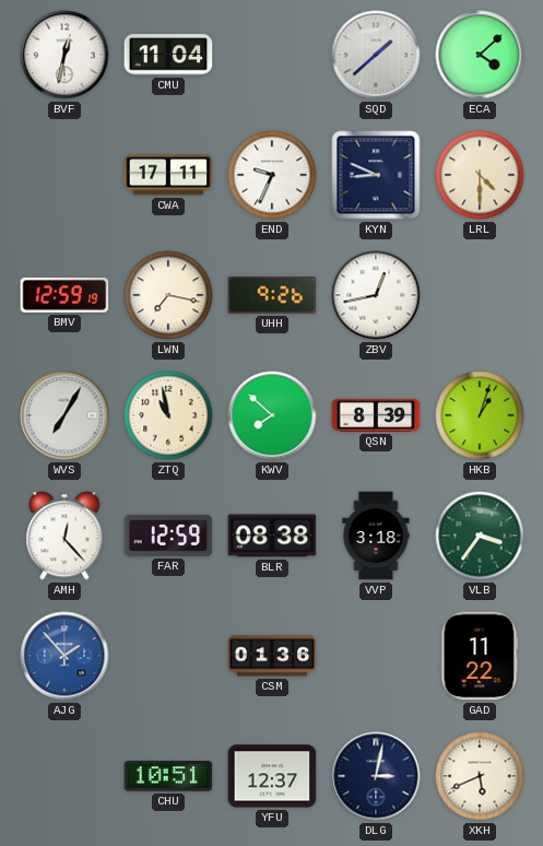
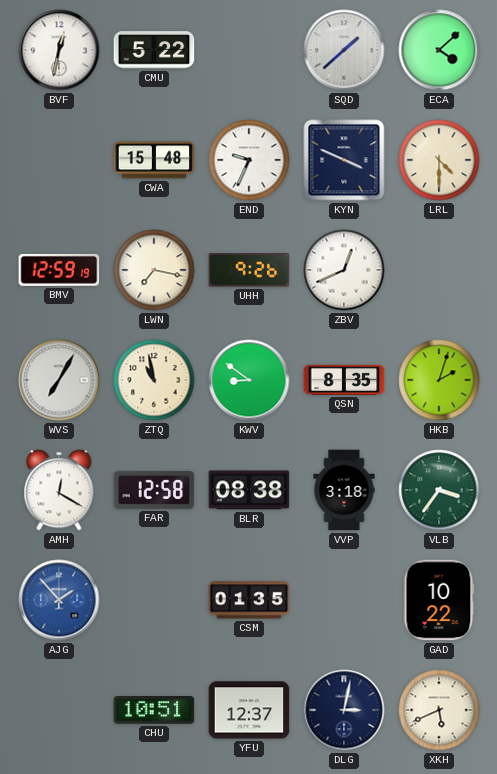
CMU: 11:04 -> 5:22 (154, 50)
CWA: 17:11 -> 15:48 (154, 160)
KYN: 8:49 -> 3:49 (344, 160)
ZBV: 12:43 -> 12:41 (344, 270)
KWV: 7:52 -> 8:51 (249, 380)
QSN: 8:39 -> 8:35 (344, 380)
HKB: 1:03 -> 2:03 (439, 380)
AMH: 12:23 -> 12:20 (59, 490)
FAR: 12:59 -> 12:58 (154, 490)
CSM: 01:36 -> 01:35 (249, 600)
GAD: 11:22 -> 10:22 (439, 600)
